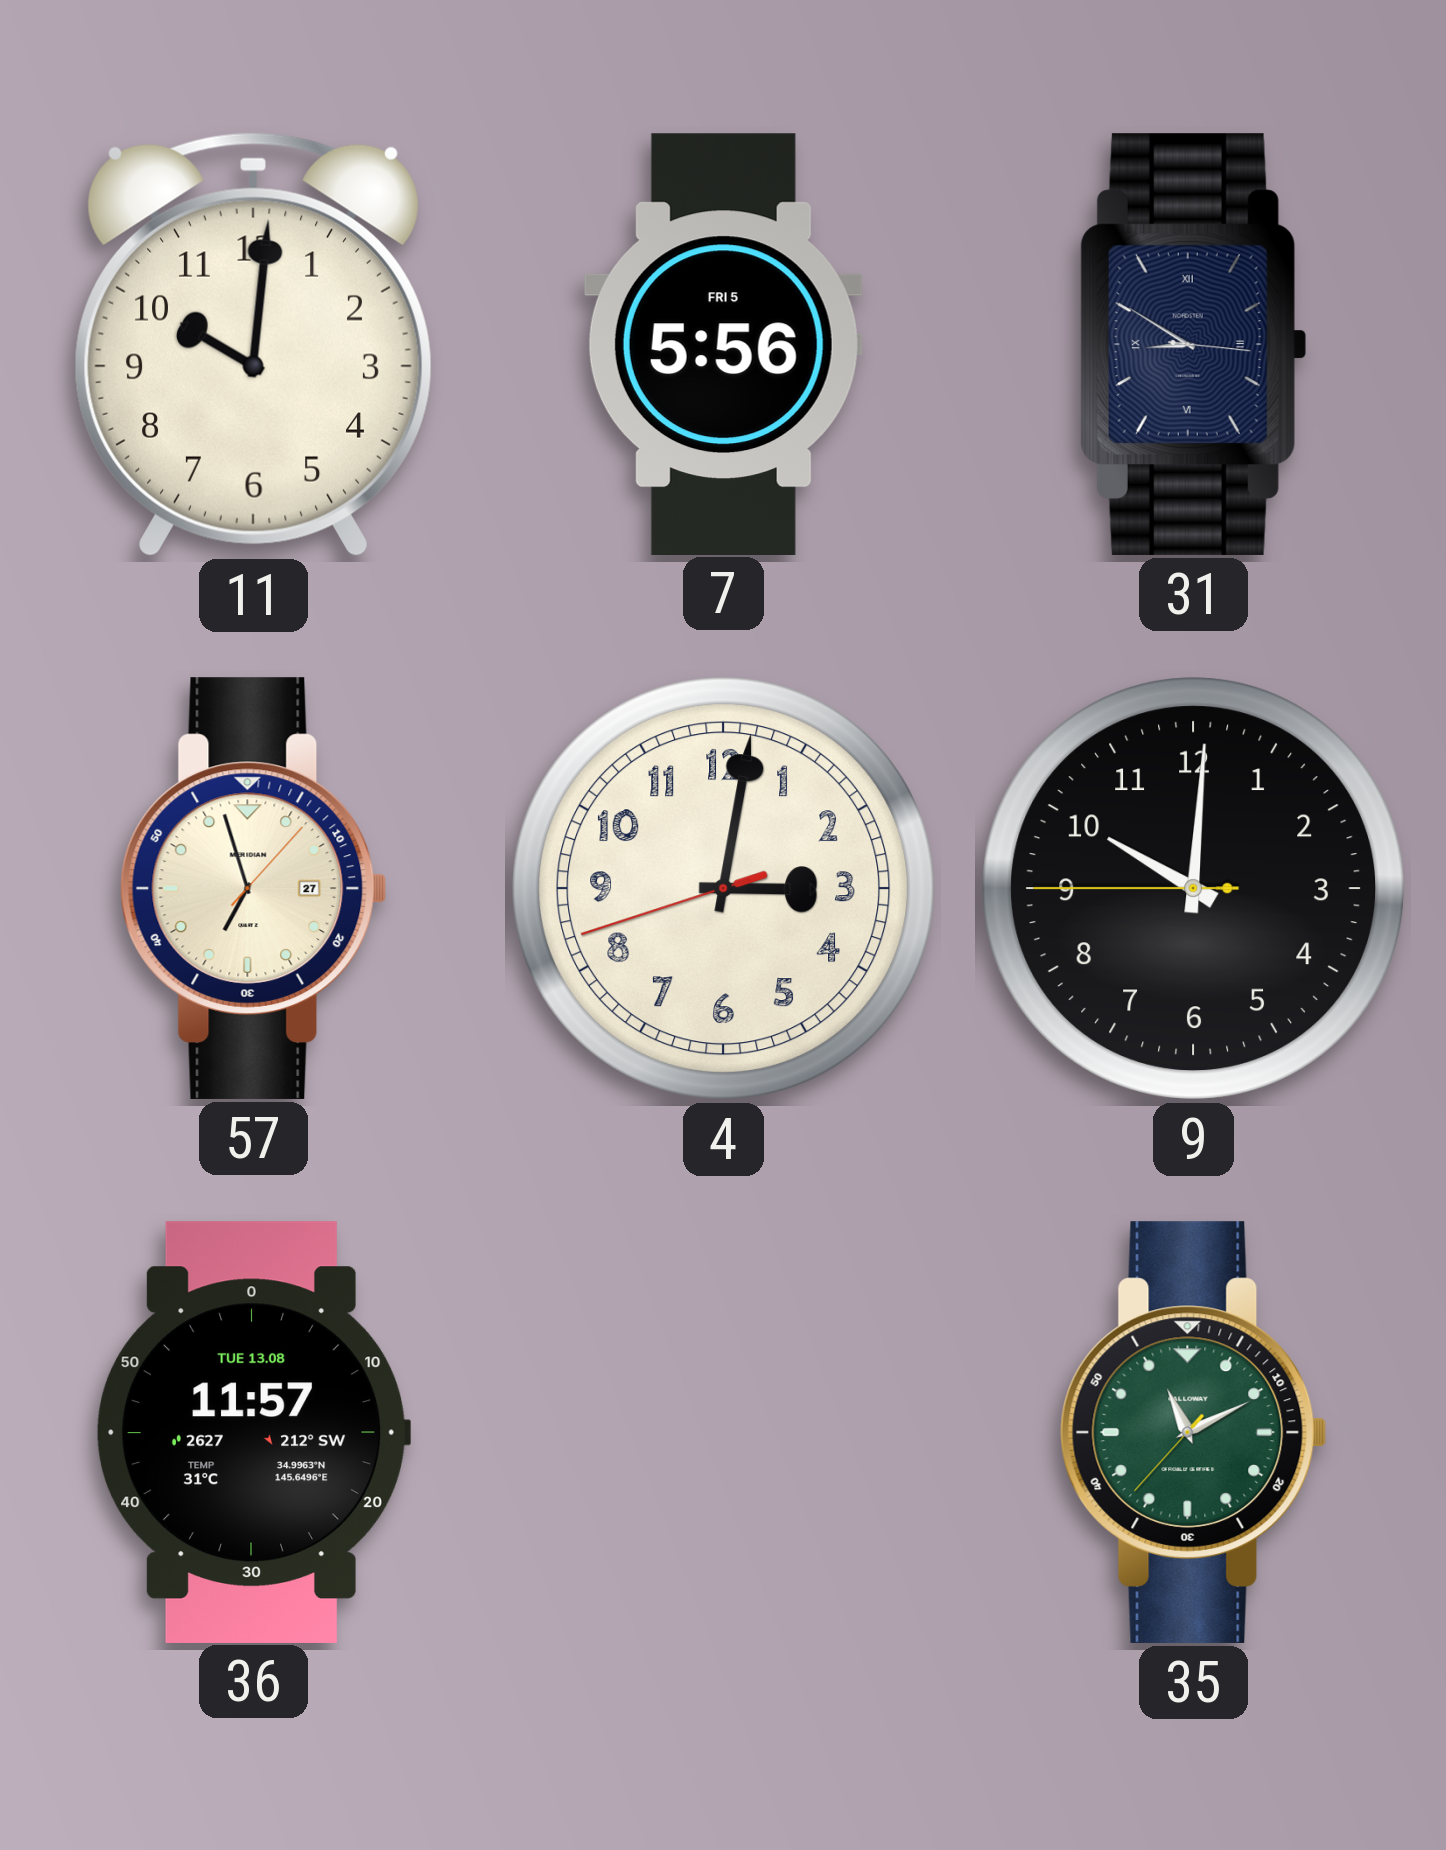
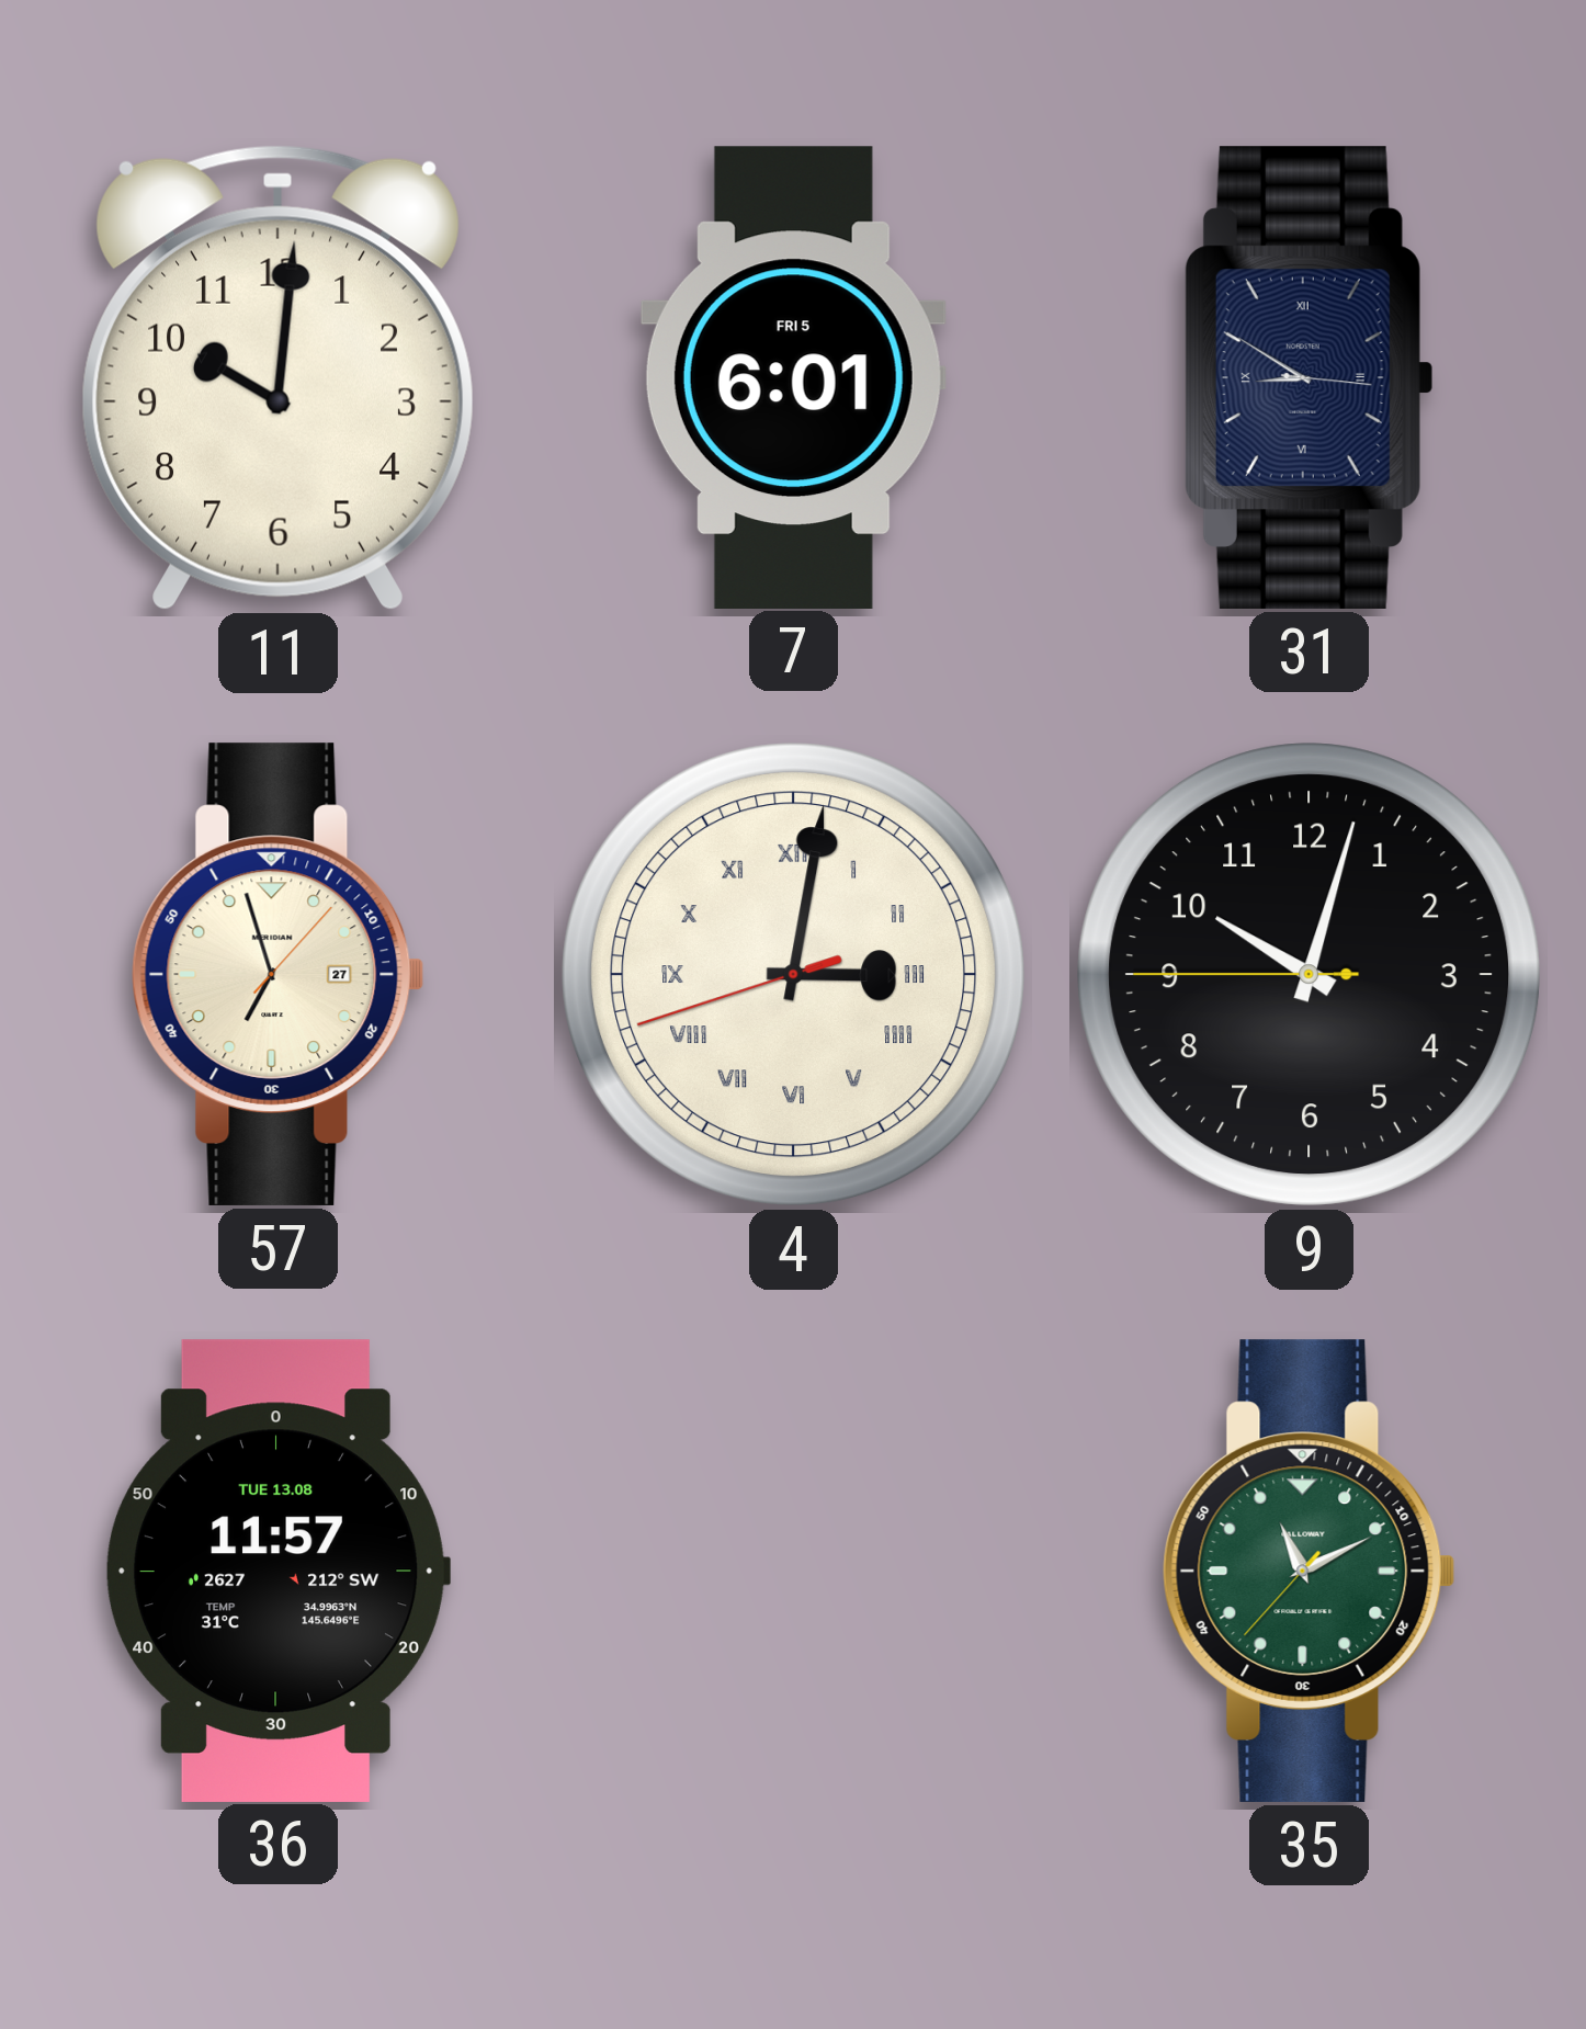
7: 5:56 -> 6:01 (793, 377)
4 numerals: Arabic -> Roman (794, 975)
9: 10:00 -> 10:02 (1310, 975)
